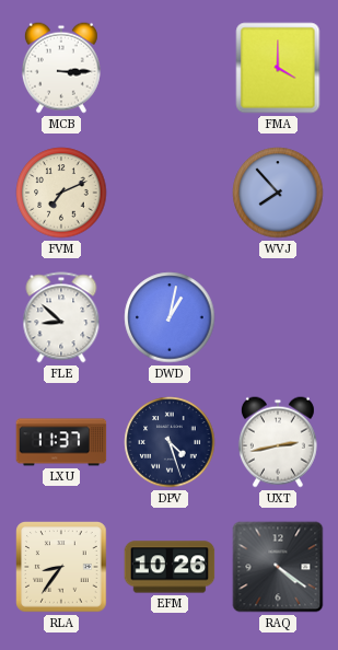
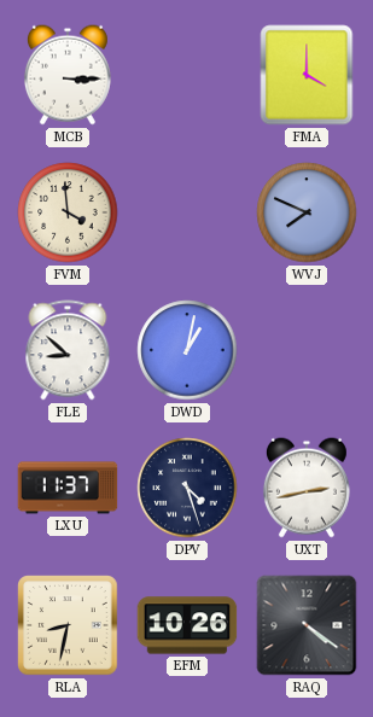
FVM: 7:11 -> 3:59 (68, 212)
WVJ: 7:53 -> 7:49 (307, 212)
RLA: 8:36 -> 8:32 (68, 625)
